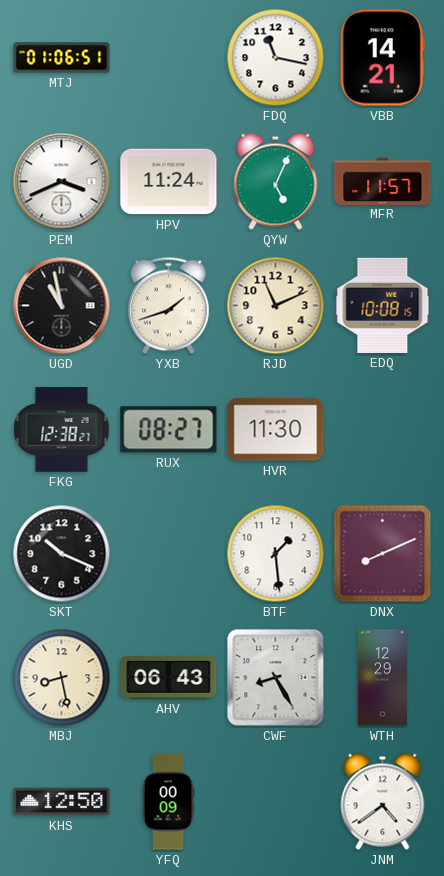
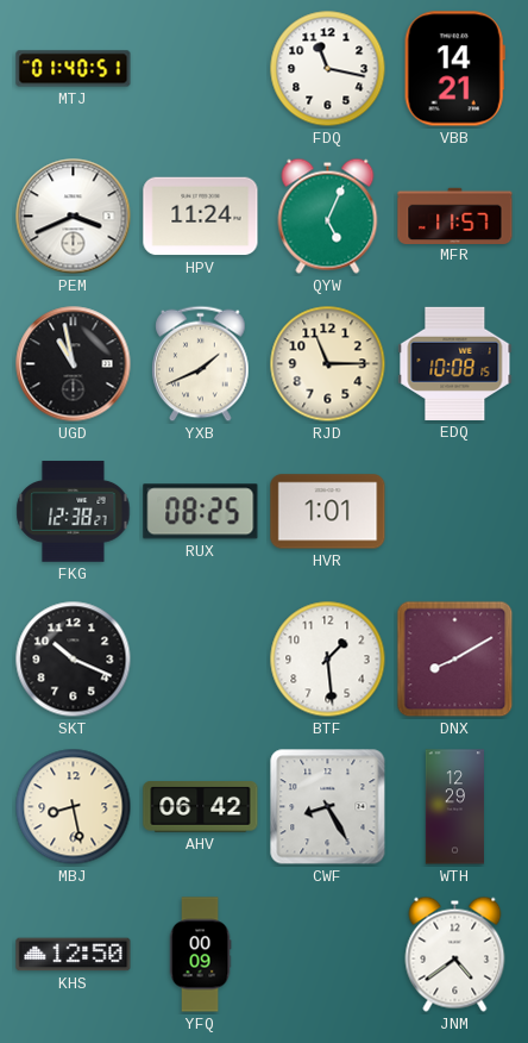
MTJ: 01:06 -> 01:40 (74, 69)
YXB: 1:42 -> 1:41 (201, 364)
RJD: 11:11 -> 11:15 (328, 364)
RUX: 08:27 -> 08:25 (201, 512)
HVR: 11:30 -> 1:01 (328, 512)
DNX: 8:11 -> 8:10 (455, 660)
AHV: 06:43 -> 06:42 (201, 807)
